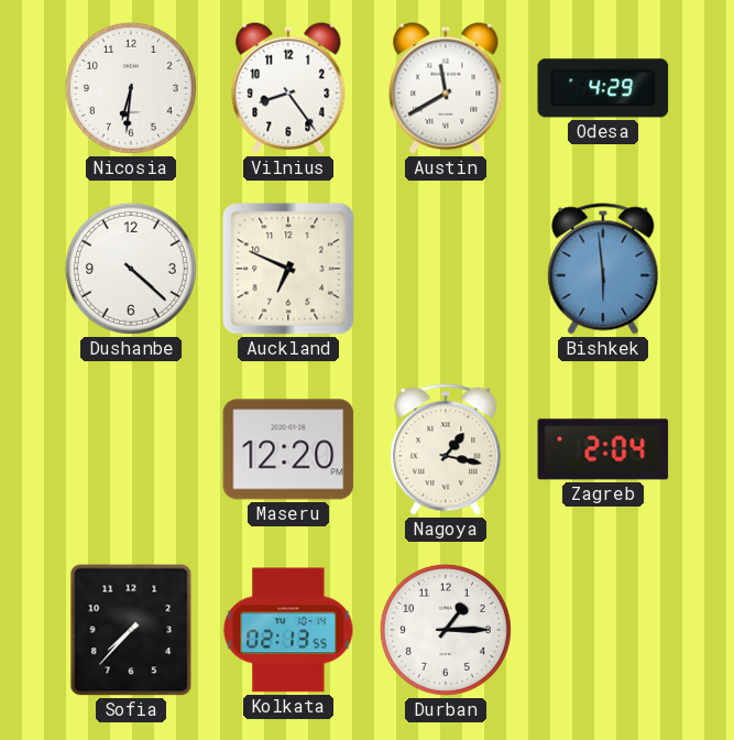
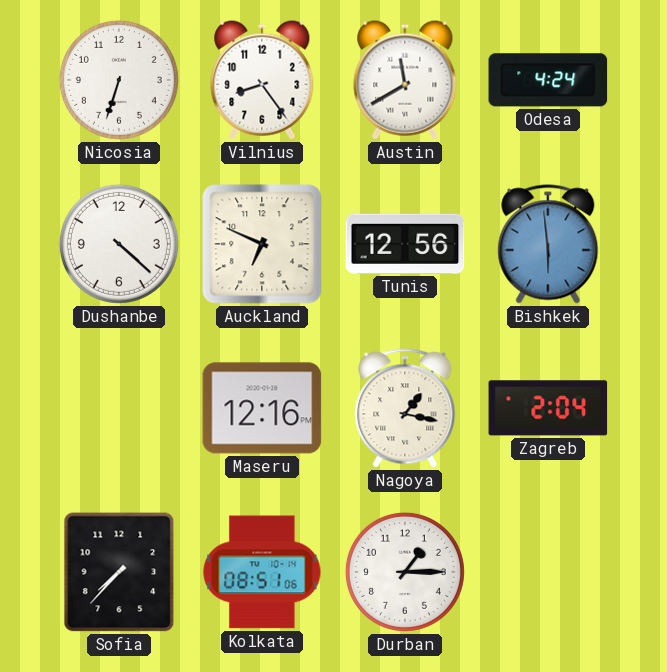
Nicosia: 6:31 -> 6:33 (119, 80)
Odesa: 4:29 -> 4:24 (548, 80)
Tunis: none -> 12:56 (405, 244)
Maseru: 12:20 -> 12:16 (262, 408)
Kolkata: 02:13 -> 08:51 (262, 572)
